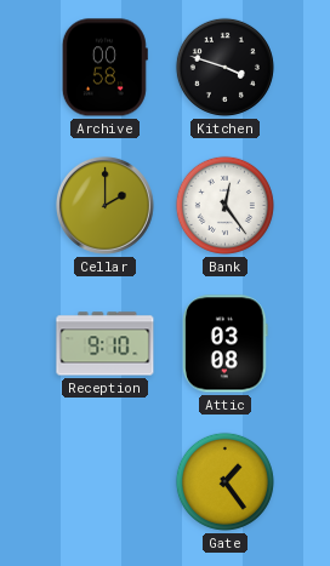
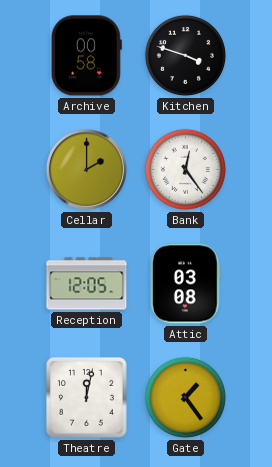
Reception: 9:10 -> 12:05 (87, 284)
Theatre: none -> 12:02 (87, 398)
